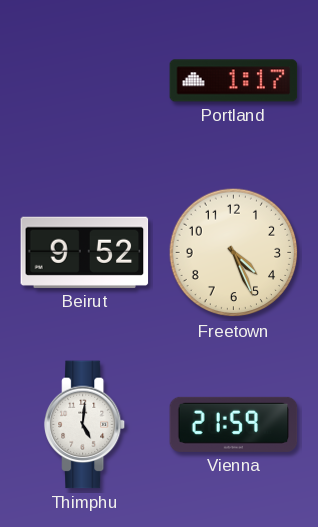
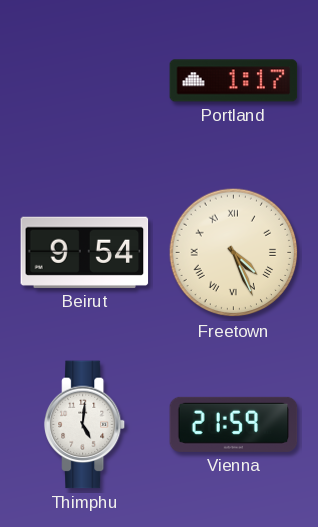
Beirut: 9:52 -> 9:54 (85, 252)
Freetown numerals: Arabic -> Roman (234, 253)
